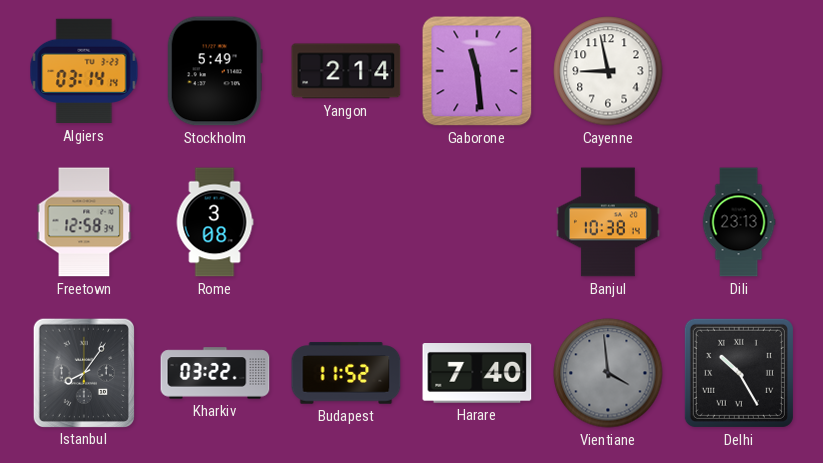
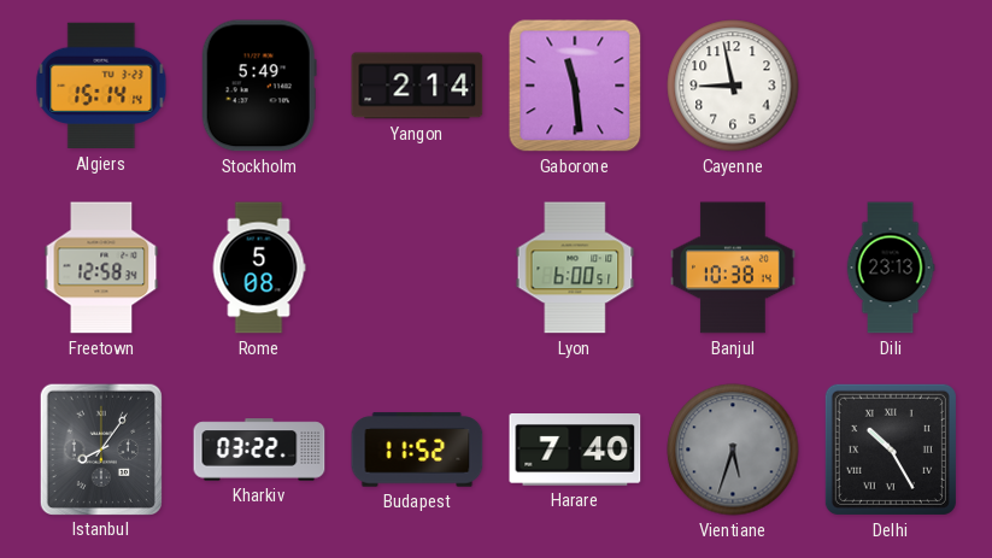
Algiers: 03:14 -> 15:14 (101, 86)
Rome: 3:08 -> 5:08 (259, 268)
Lyon: none -> 6:00 (575, 268)
Vientiane: 3:59 -> 5:33 (733, 450)
